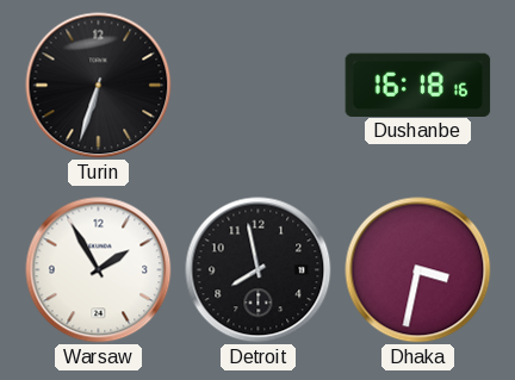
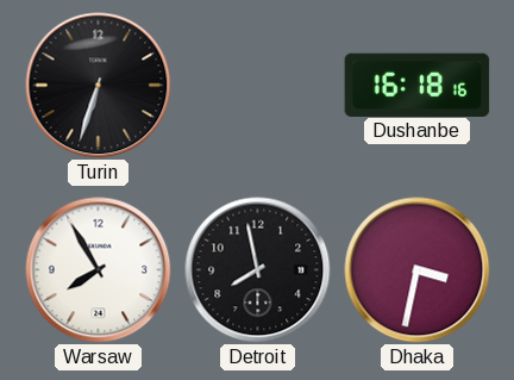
Warsaw: 1:55 -> 7:55 (99, 270)
